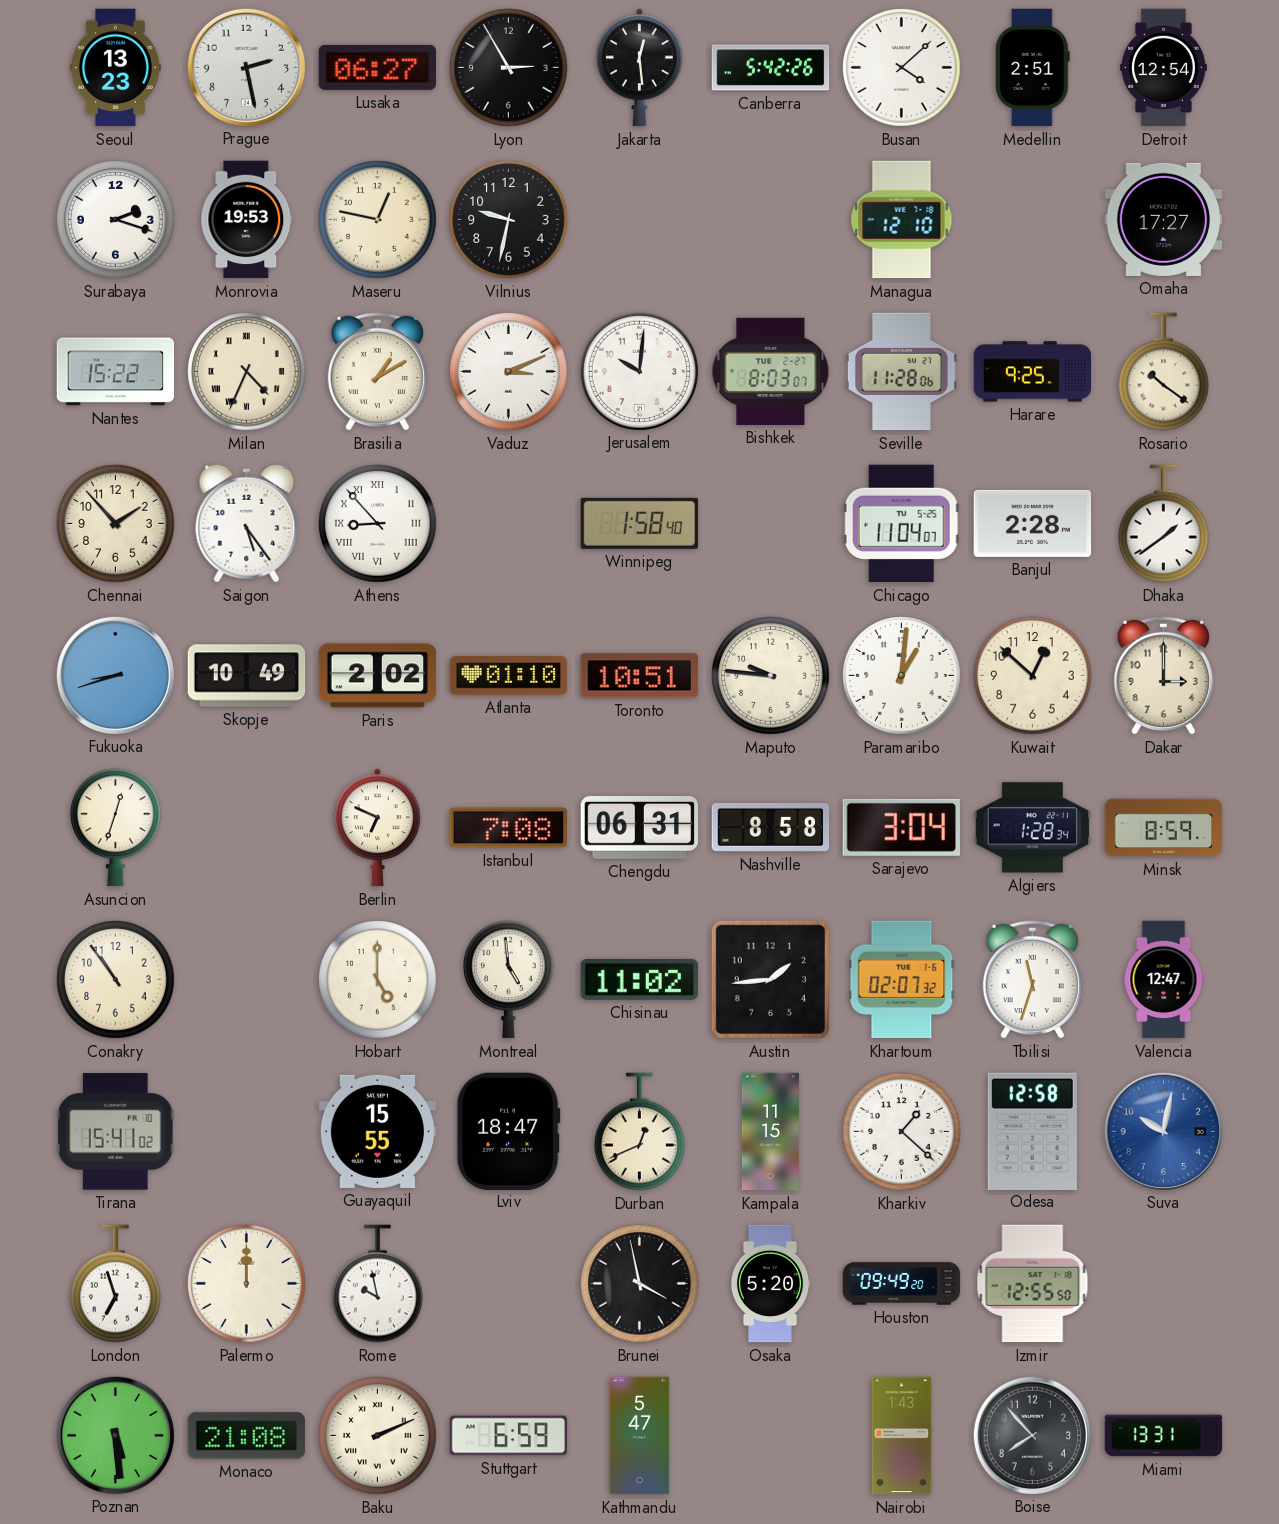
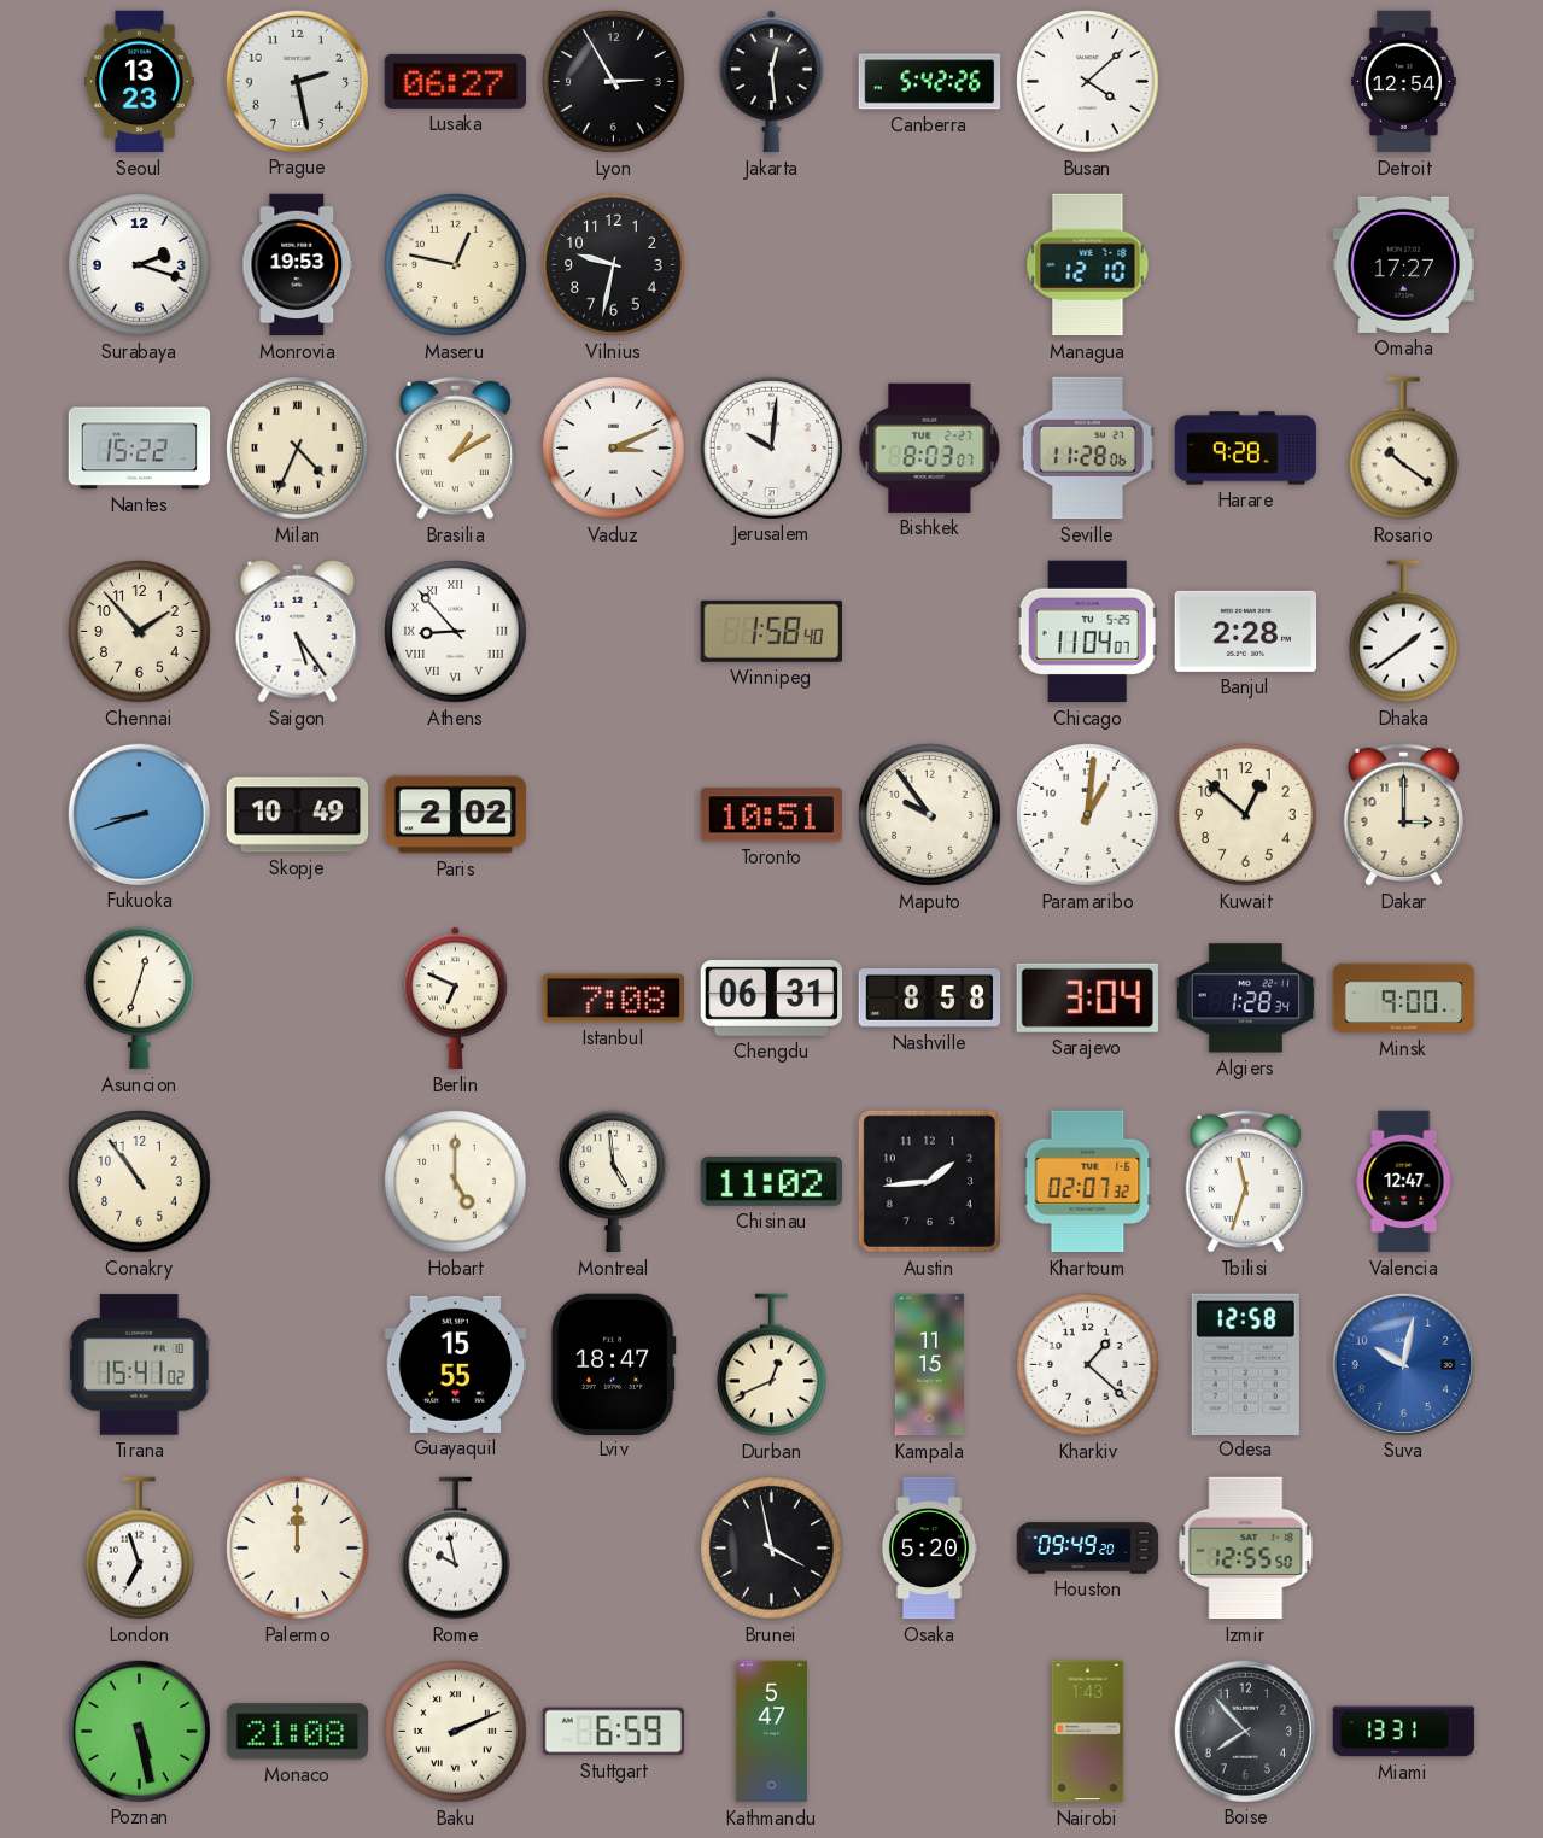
Medellin: 2:51 -> none (1033, 68)
Harare: 9:25 -> 9:28 (1246, 449)
Atlanta: 01:10 -> none (509, 676)
Maputo: 9:46 -> 9:54 (930, 815)
Minsk: 8:59 -> 9:00 (1404, 999)
Poznan: 5:29 -> 5:28 (139, 1731)
